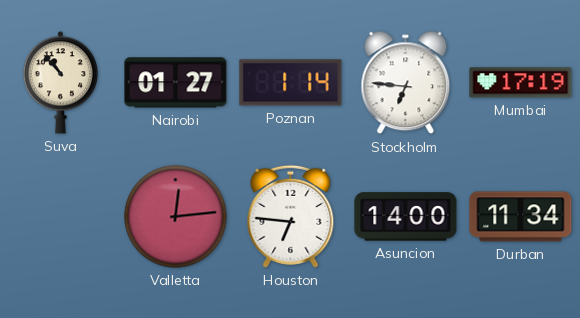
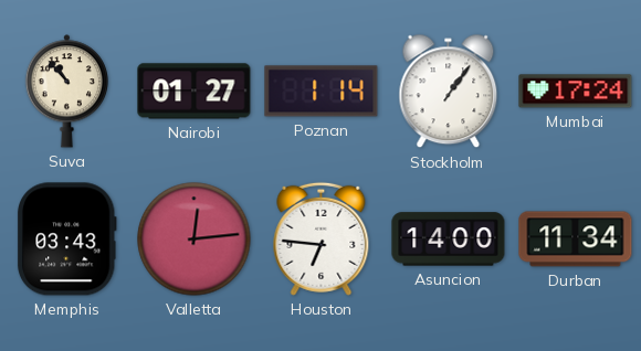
Stockholm: 6:46 -> 1:06 (449, 92)
Mumbai: 17:19 -> 17:24 (576, 92)
Memphis: none -> 03:43 (66, 240)
